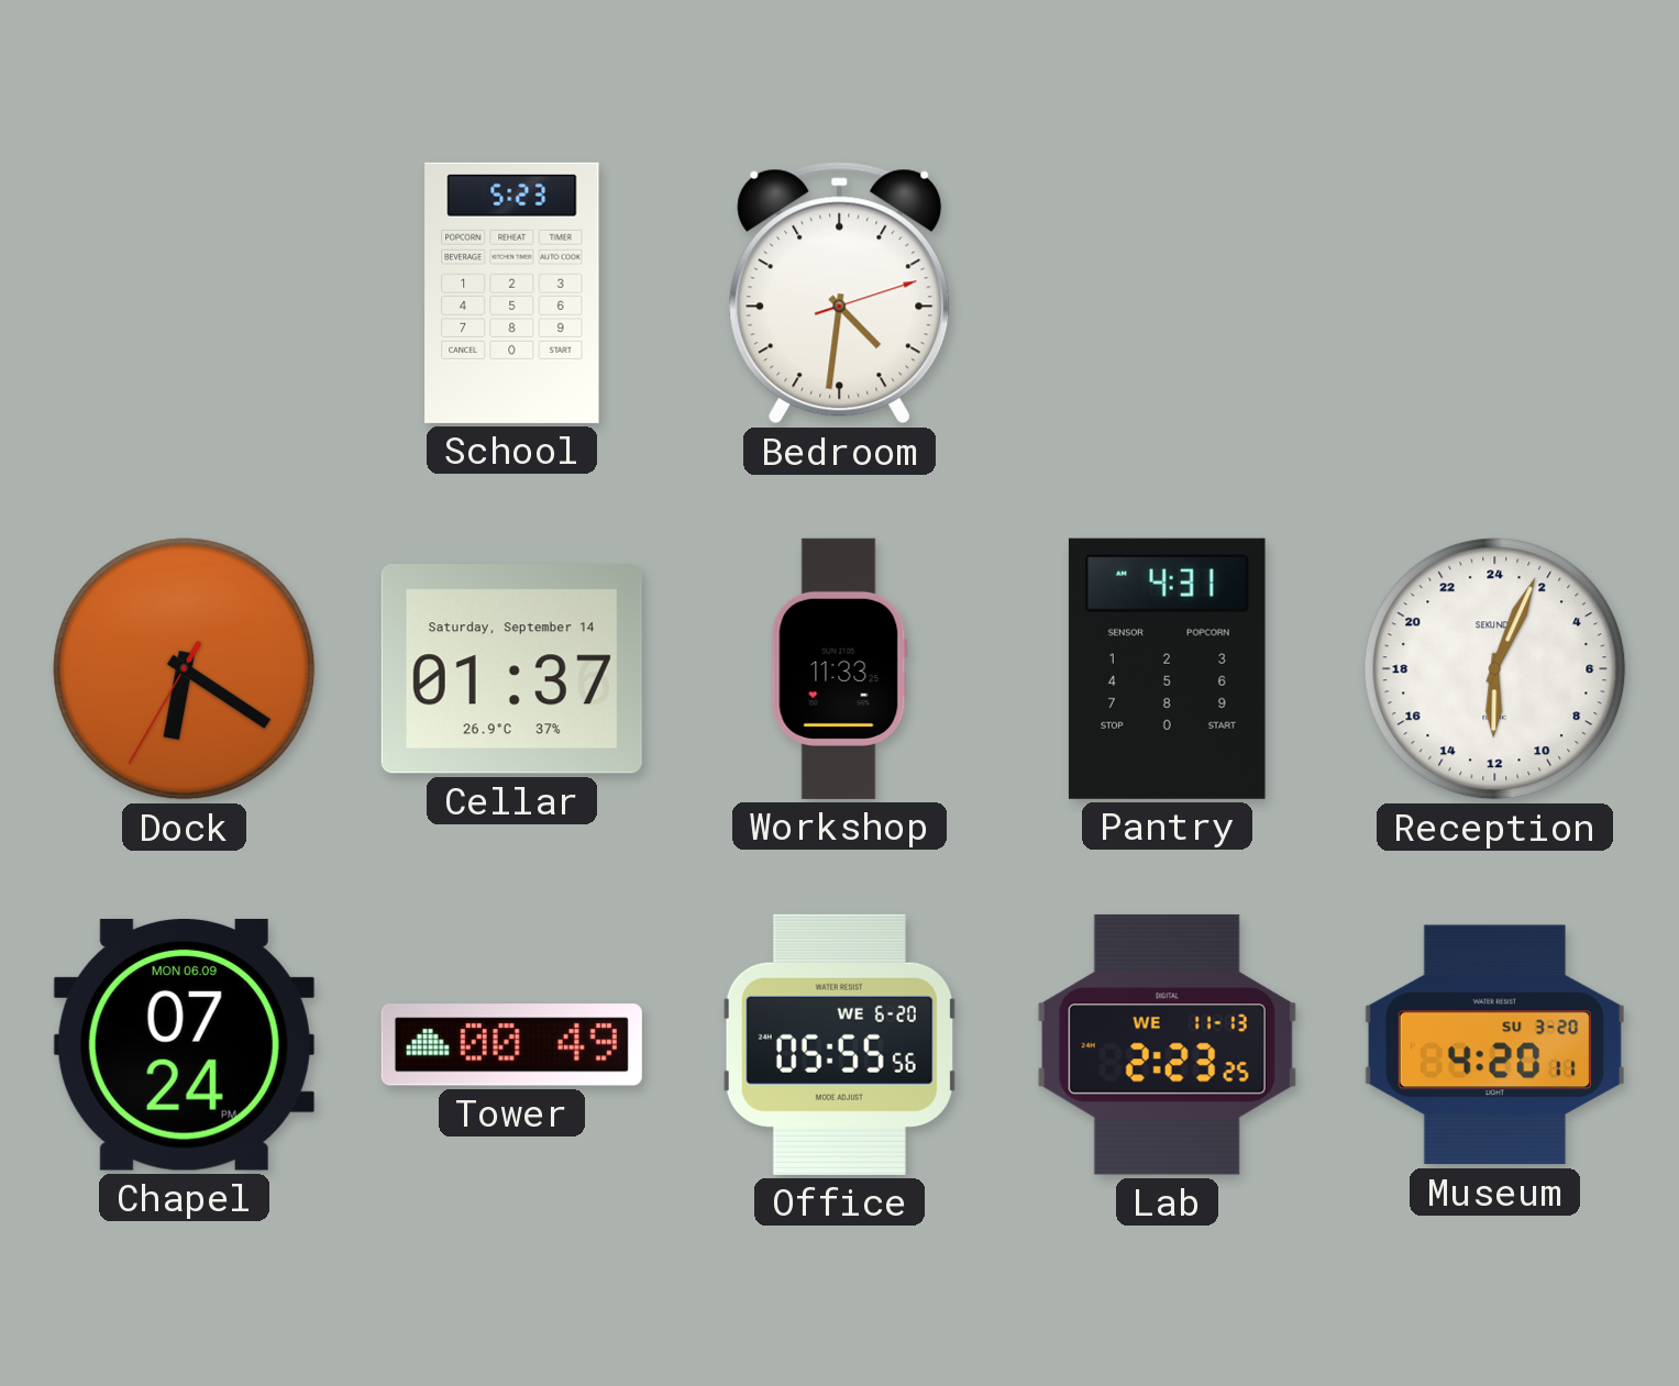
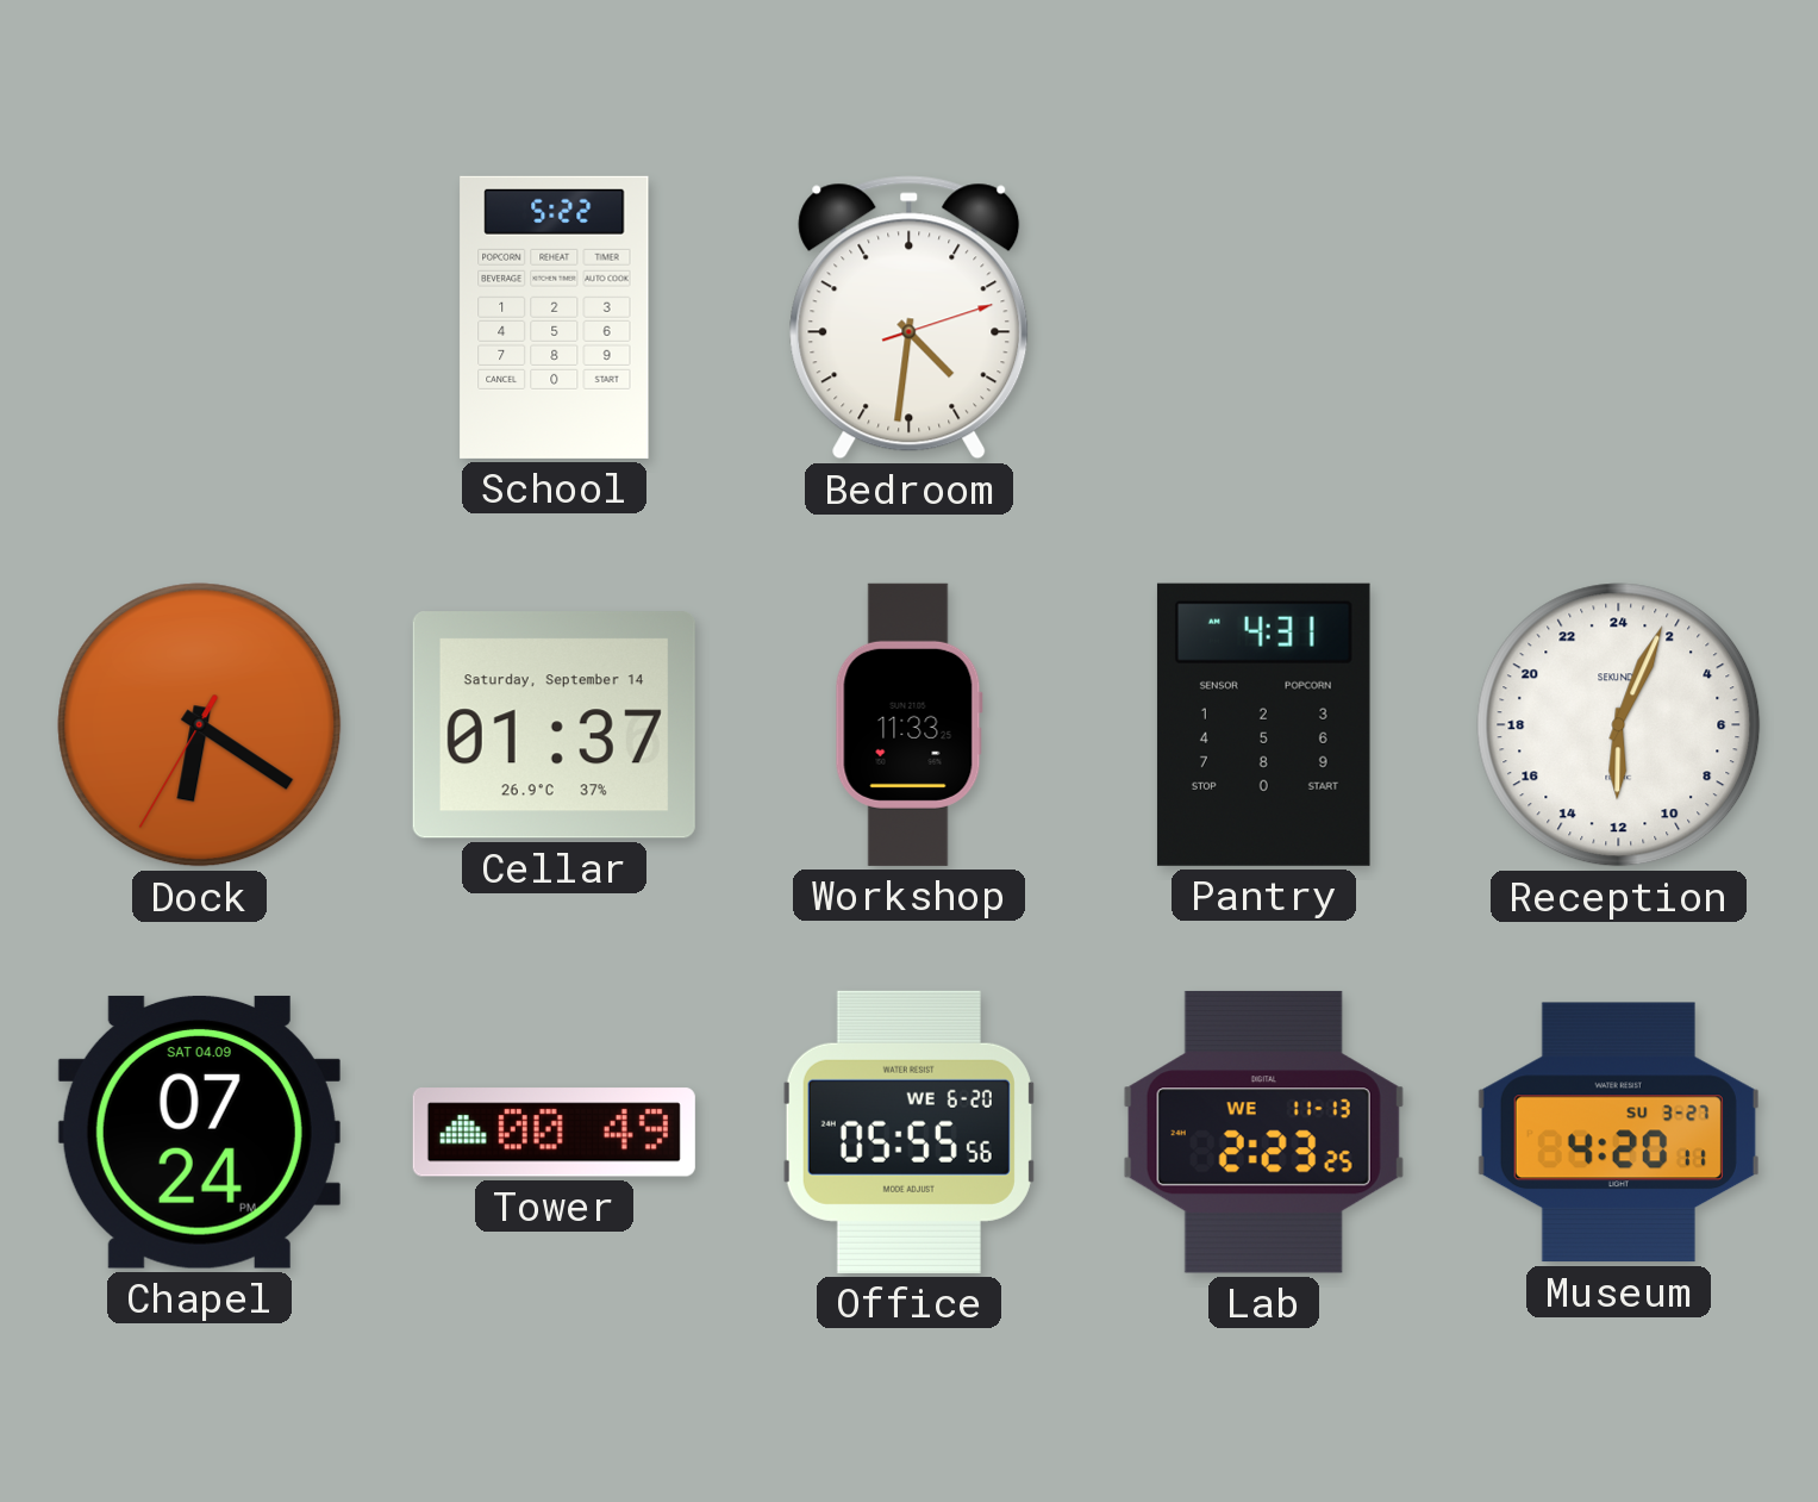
School: 5:23 -> 5:22 (555, 317)
Chapel date: MON 06.09 -> SAT 04.09 (199, 1132)
Museum date: SU 3-20 -> SU 3-27 (1618, 1133)
